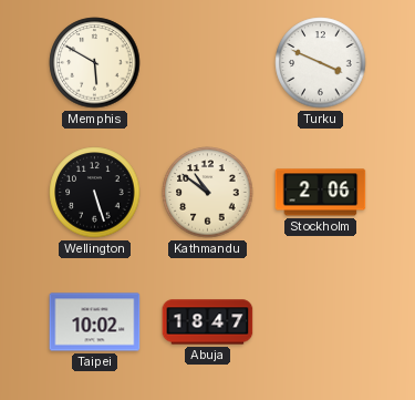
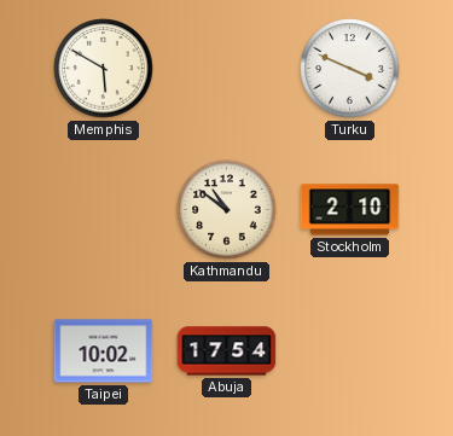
Wellington: 5:27 -> none (95, 193)
Stockholm: 2:06 -> 2:10 (350, 210)
Abuja: 18:47 -> 17:54 (227, 351)
